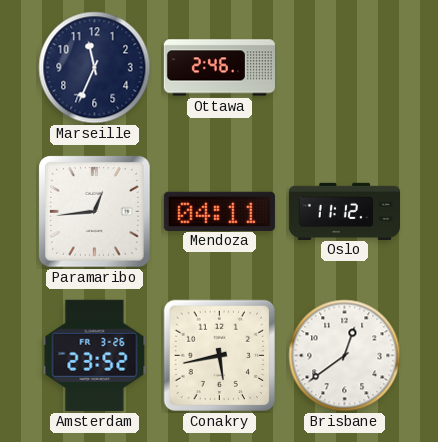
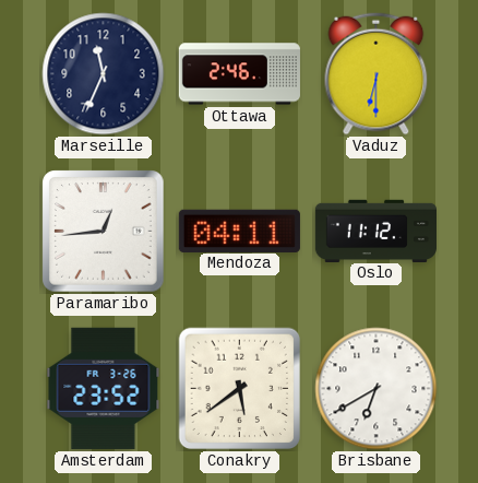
Vaduz: none -> 6:30 (377, 74)
Conakry: 5:43 -> 5:39 (240, 389)
Brisbane: 12:39 -> 6:40 (377, 389)
